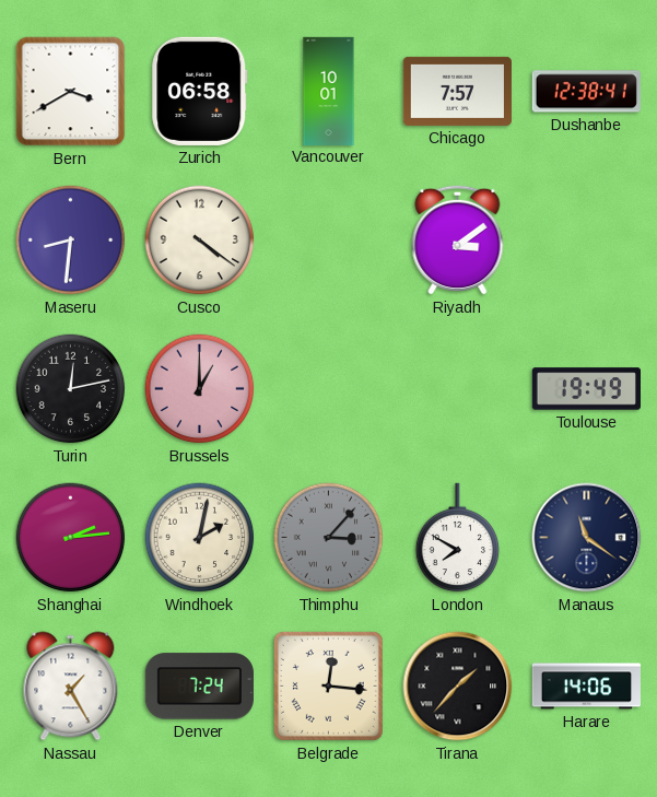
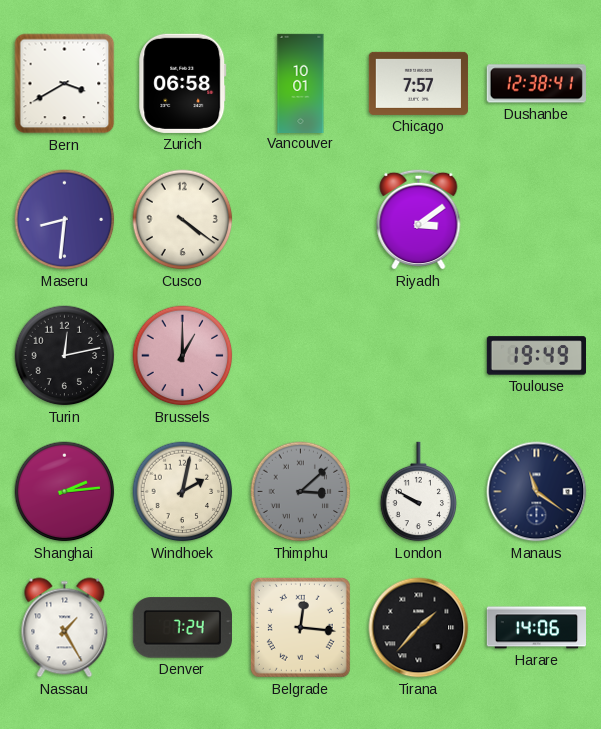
Thimphu: 3:07 -> 3:08 (301, 492)
London: 7:50 -> 9:50 (419, 492)
